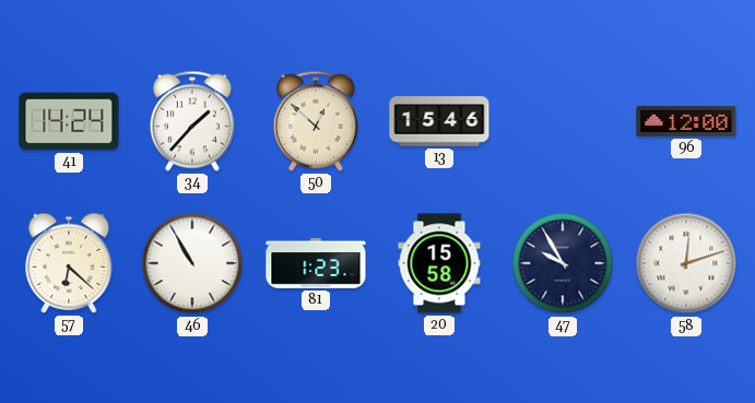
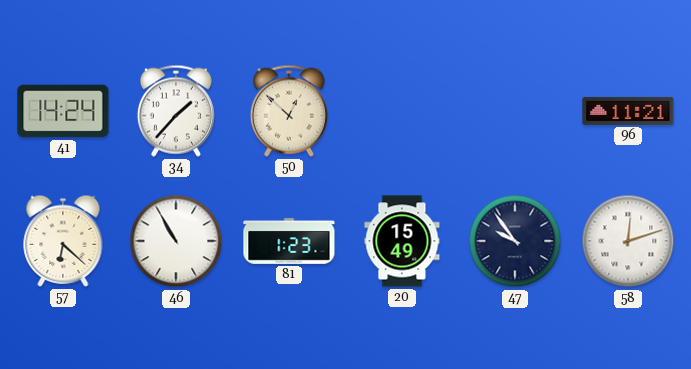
13: 15:46 -> none (439, 121)
96: 12:00 -> 11:21 (628, 111)
20: 15:58 -> 15:49 (402, 241)
47: 9:55 -> 9:54 (515, 241)
